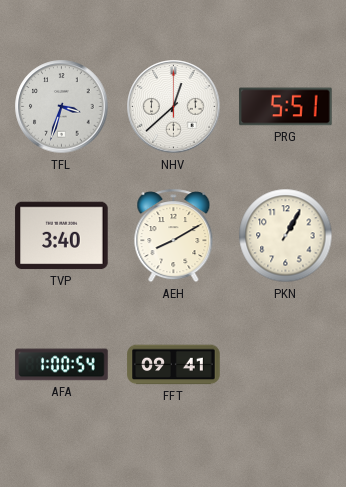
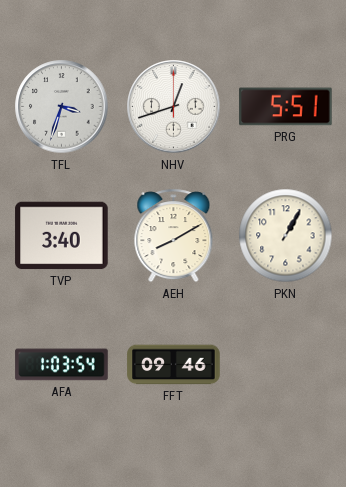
NHV: 12:38 -> 12:42 (174, 107)
AFA: 1:00 -> 1:03 (62, 365)
FFT: 09:41 -> 09:46 (174, 365)
